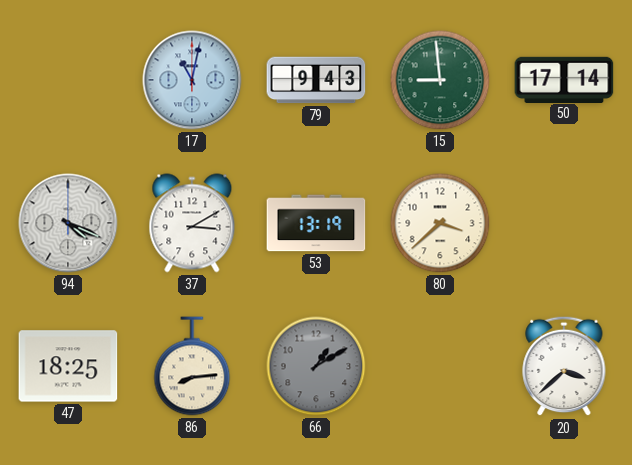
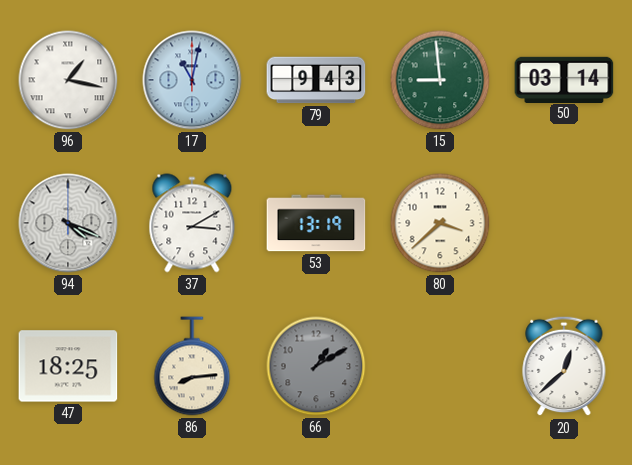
96: none -> 1:17 (68, 80)
50: 17:14 -> 03:14 (564, 79)
20: 3:38 -> 12:38 (564, 366)
